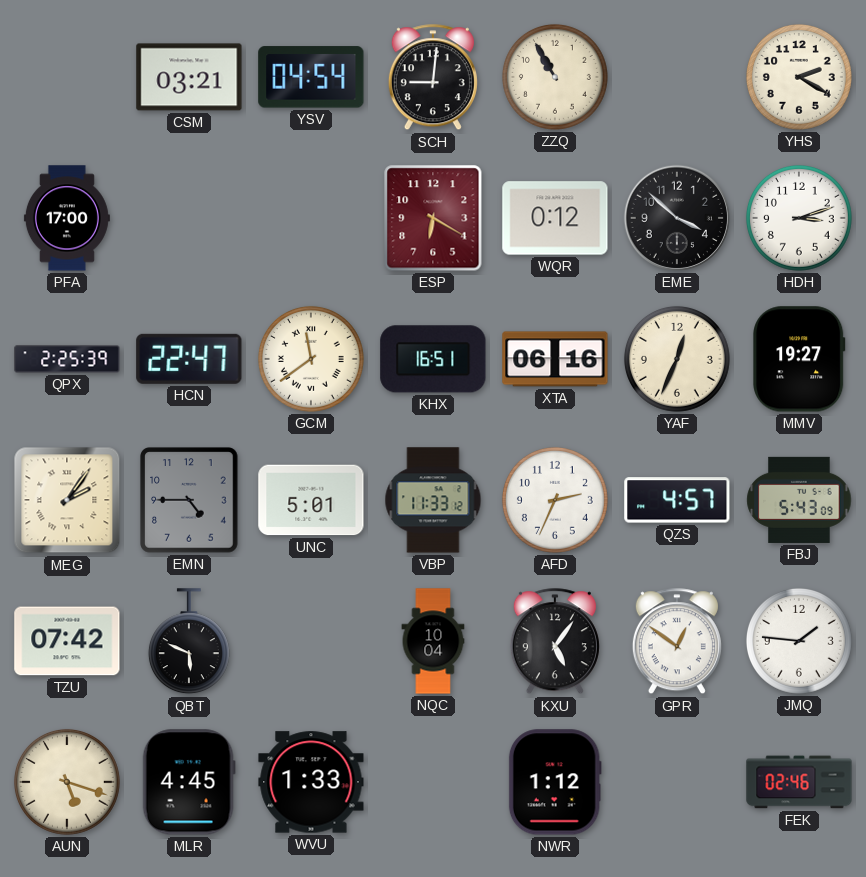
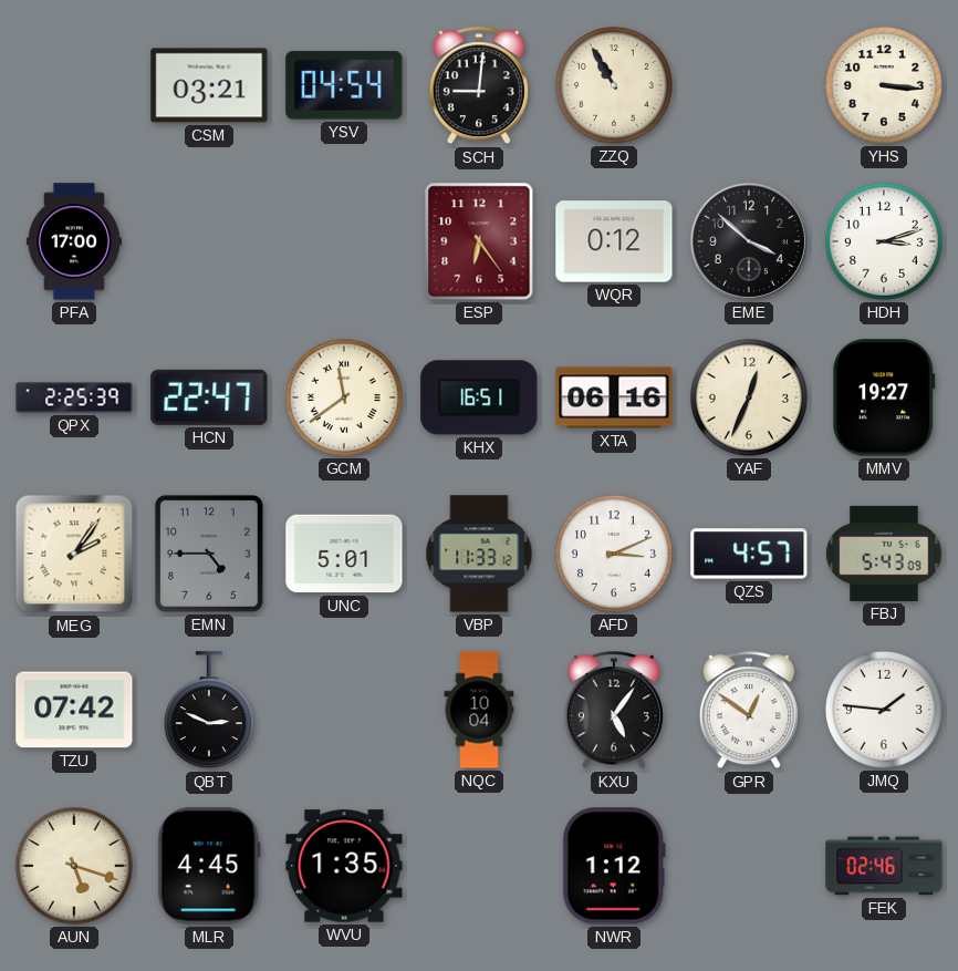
YHS: 2:20 -> 3:16 (884, 85)
ESP: 6:20 -> 6:24 (479, 241)
AFD: 2:34 -> 3:11 (614, 554)
QBT: 5:49 -> 2:49 (209, 711)
WVU: 1:33 -> 1:35 (344, 866)
